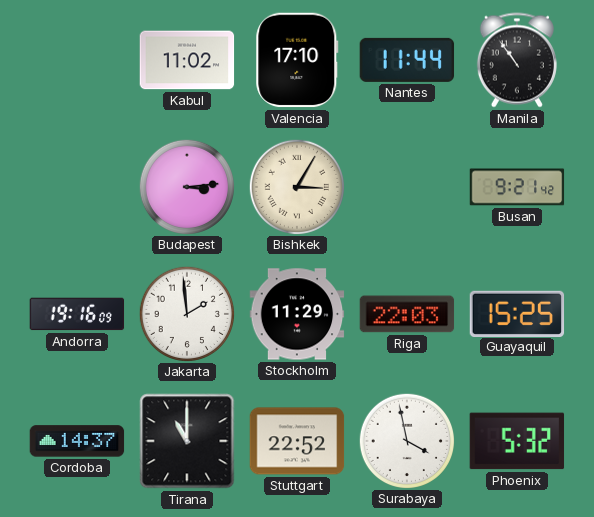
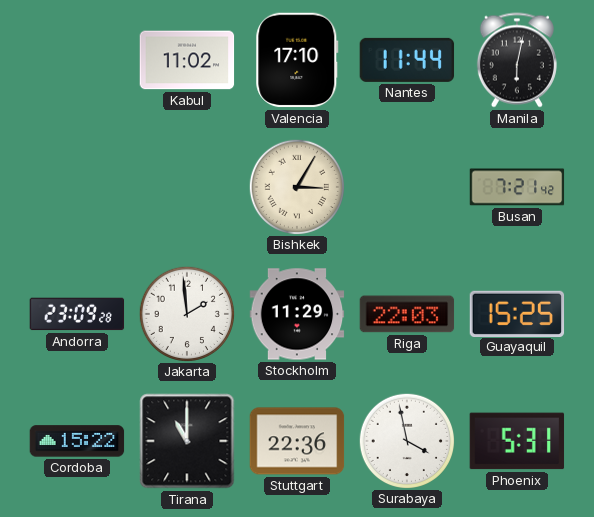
Manila: 10:54 -> 6:02 (517, 60)
Budapest: 3:14 -> none (186, 186)
Busan: 9:21 -> 7:21 (517, 187)
Andorra: 19:16 -> 23:09 (77, 314)
Cordoba: 14:37 -> 15:22 (77, 441)
Stuttgart: 22:52 -> 22:36 (297, 441)
Phoenix: 5:32 -> 5:31 (517, 441)
